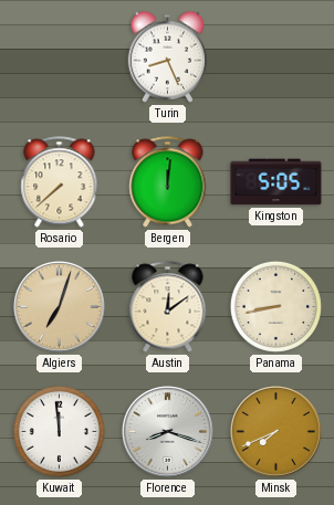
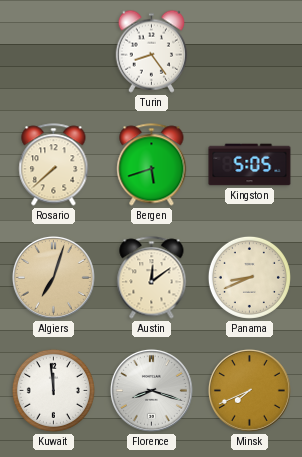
Turin: 8:26 -> 8:24 (151, 51)
Bergen: 12:01 -> 5:42 (152, 165)
Panama: 8:43 -> 8:41 (249, 277)
